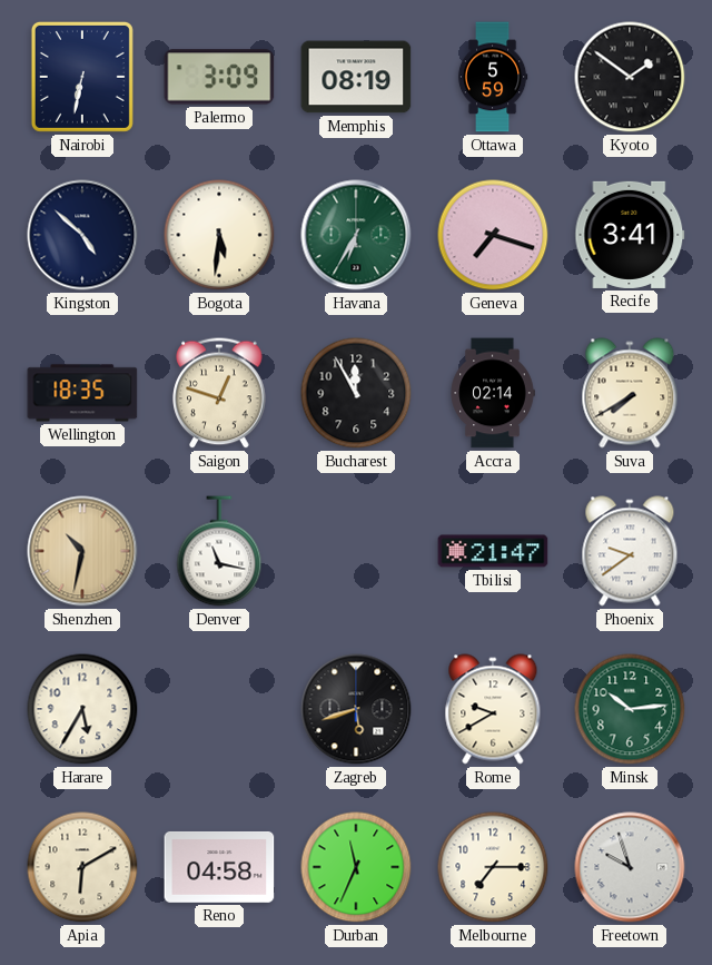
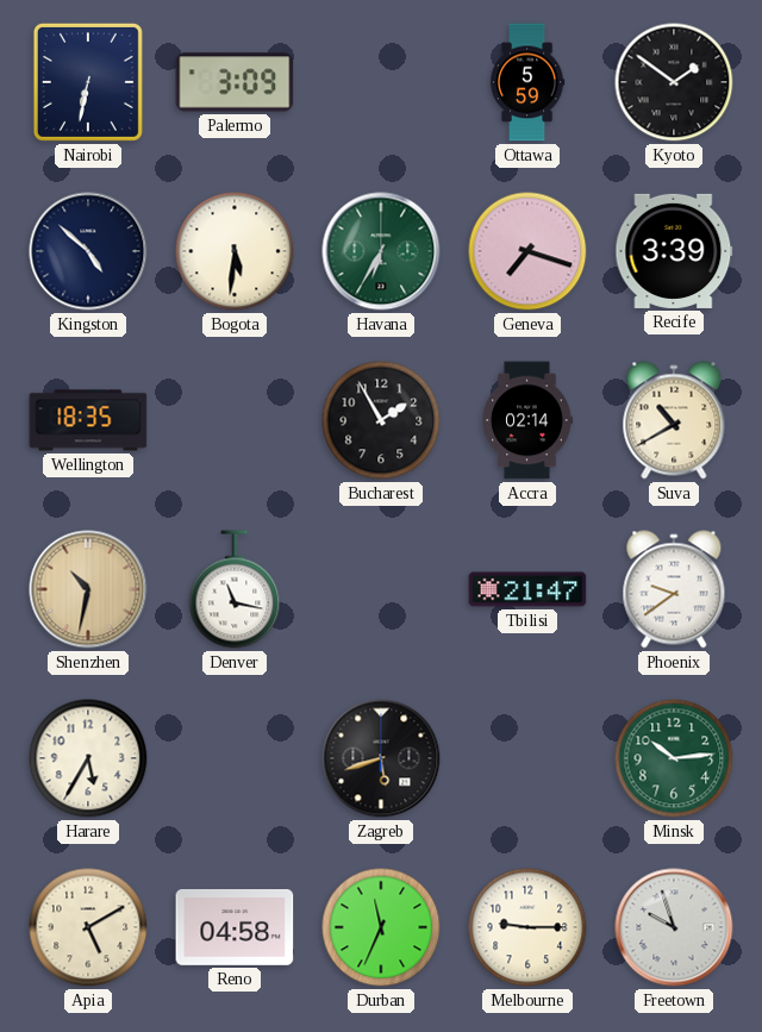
Memphis: 08:19 -> none (356, 77)
Recife: 3:41 -> 3:39 (674, 251)
Saigon: 12:48 -> none (219, 393)
Bucharest: 11:55 -> 1:55 (381, 420)
Suva: 7:40 -> 10:40 (674, 420)
Rome: 9:40 -> none (493, 709)
Apia: 6:10 -> 5:10 (88, 927)
Melbourne: 7:15 -> 9:15 (527, 927)
